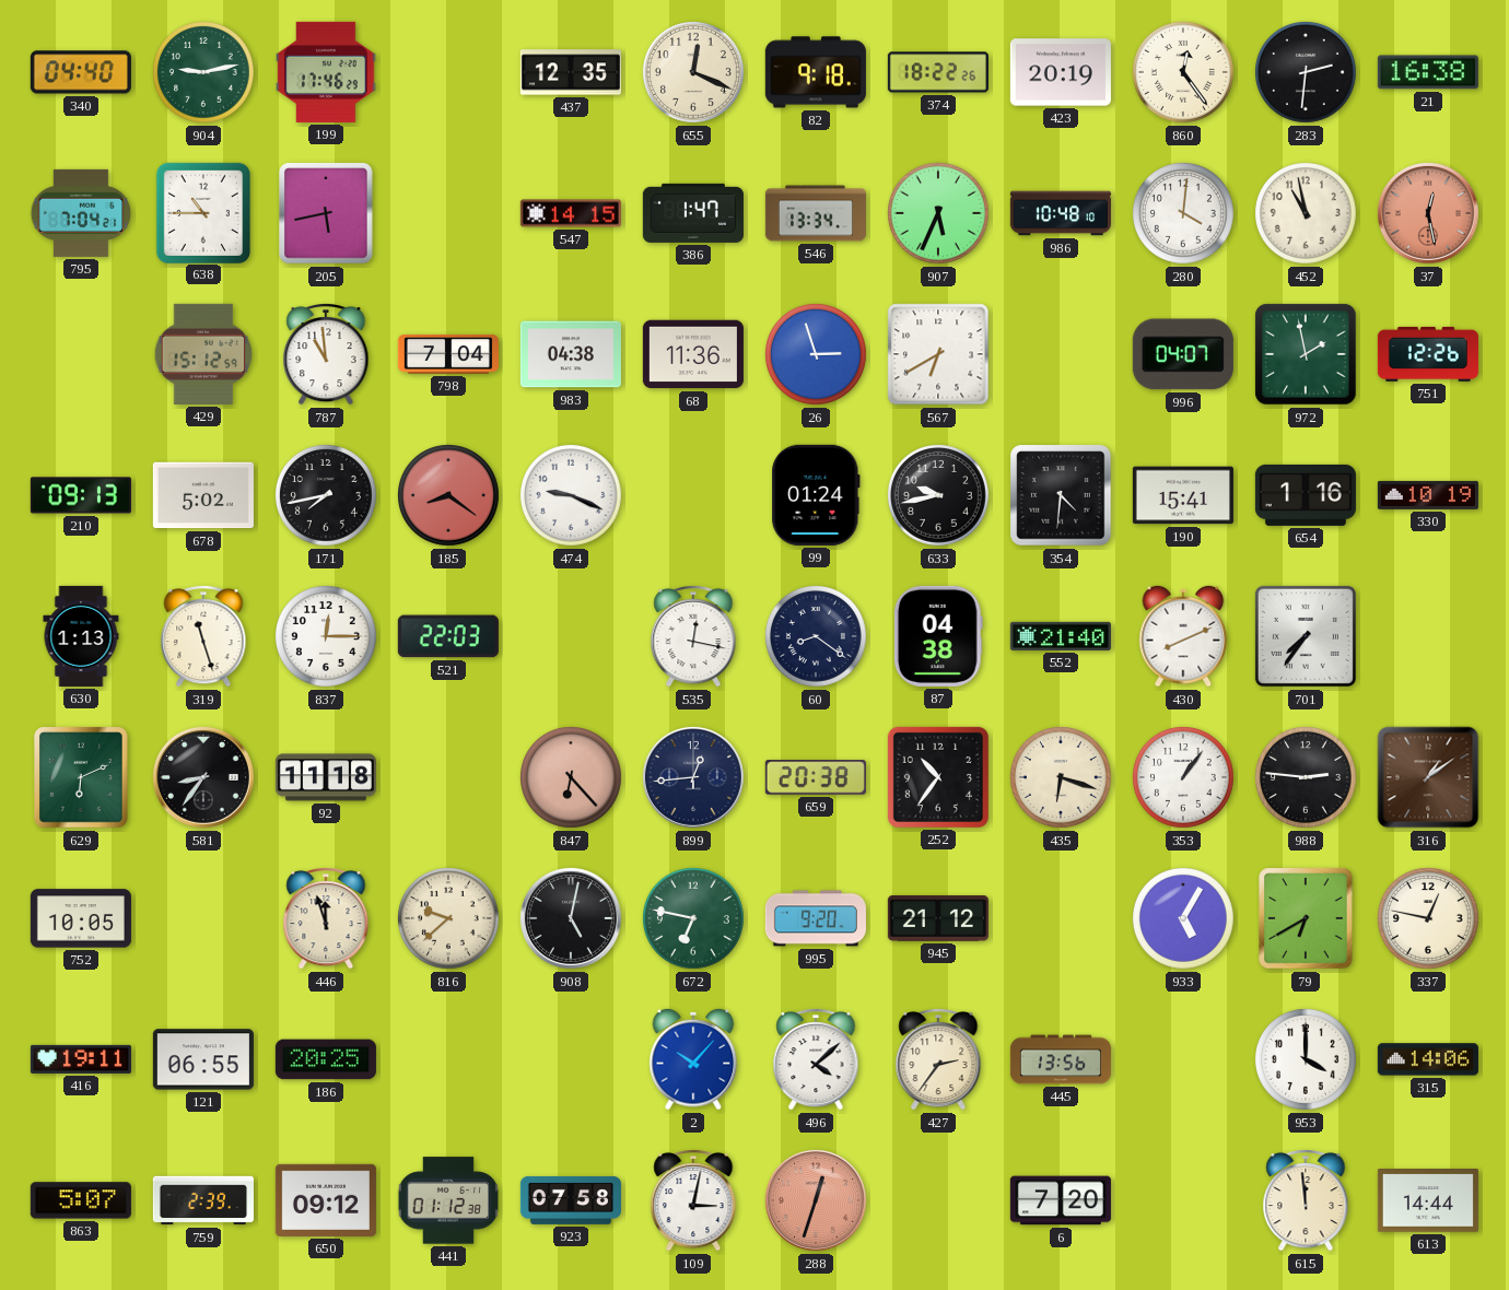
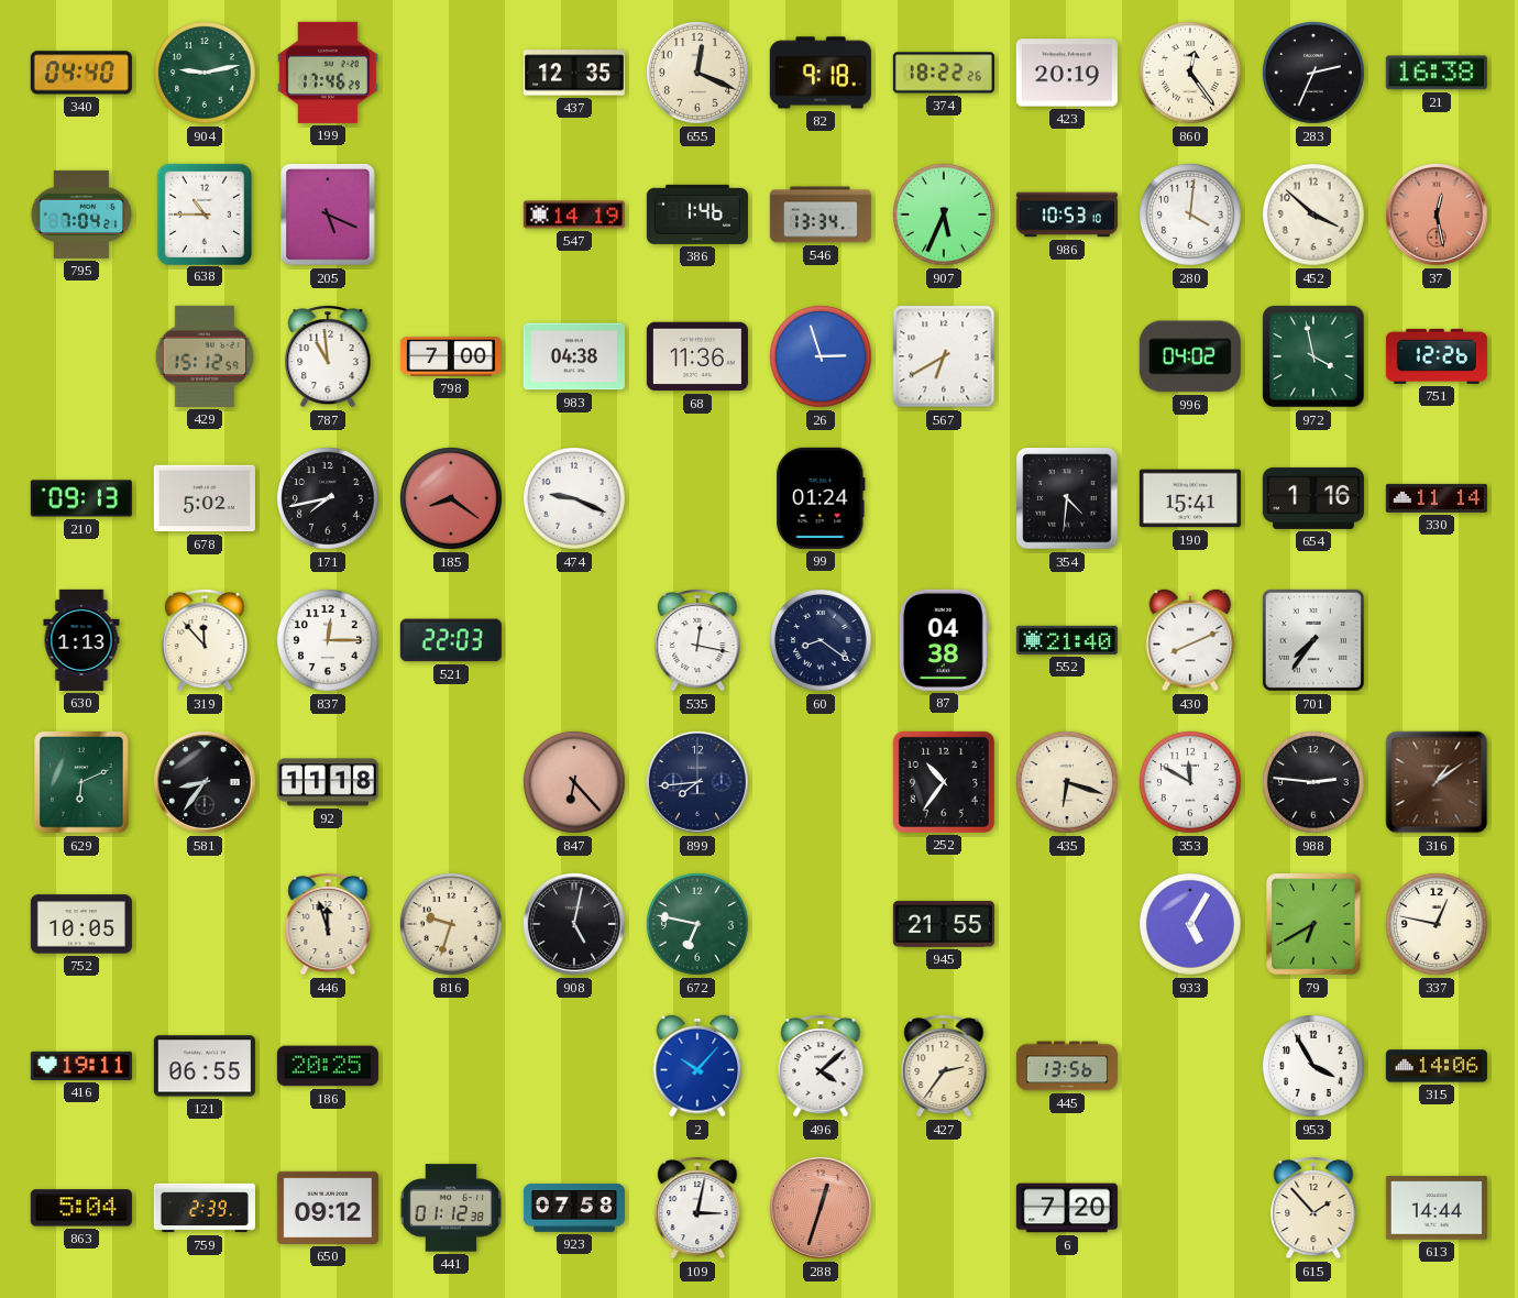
283: 2:31 -> 2:34 (1314, 74)
205: 5:43 -> 5:19 (328, 215)
547: 14:15 -> 14:19 (574, 215)
386: 1:47 -> 1:46 (697, 215)
986: 10:48 -> 10:53 (1067, 215)
452: 10:58 -> 3:52 (1314, 216)
798: 7:04 -> 7:00 (451, 358)
996: 04:07 -> 04:02 (1190, 356)
972: 1:58 -> 3:58 (1313, 356)
633: 9:43 -> none (939, 496)
330: 10:19 -> 11:14 (1437, 498)
319: 11:27 -> 11:53 (205, 640)
899: 12:44 -> 7:44 (697, 782)
659: 20:38 -> none (816, 777)
353: 1:06 -> 11:50 (1191, 783)
816: 9:38 -> 9:33 (452, 925)
995: 9:20 -> none (816, 918)
945: 21:12 -> 21:55 (944, 924)
953: 4:00 -> 3:55 (1314, 1067)
863: 5:07 -> 5:04 (81, 1208)
615: 11:59 -> 1:53 (1313, 1208)
